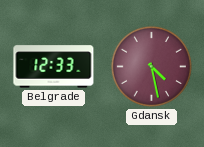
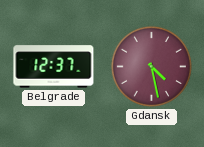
Belgrade: 12:33 -> 12:37 (54, 67)
